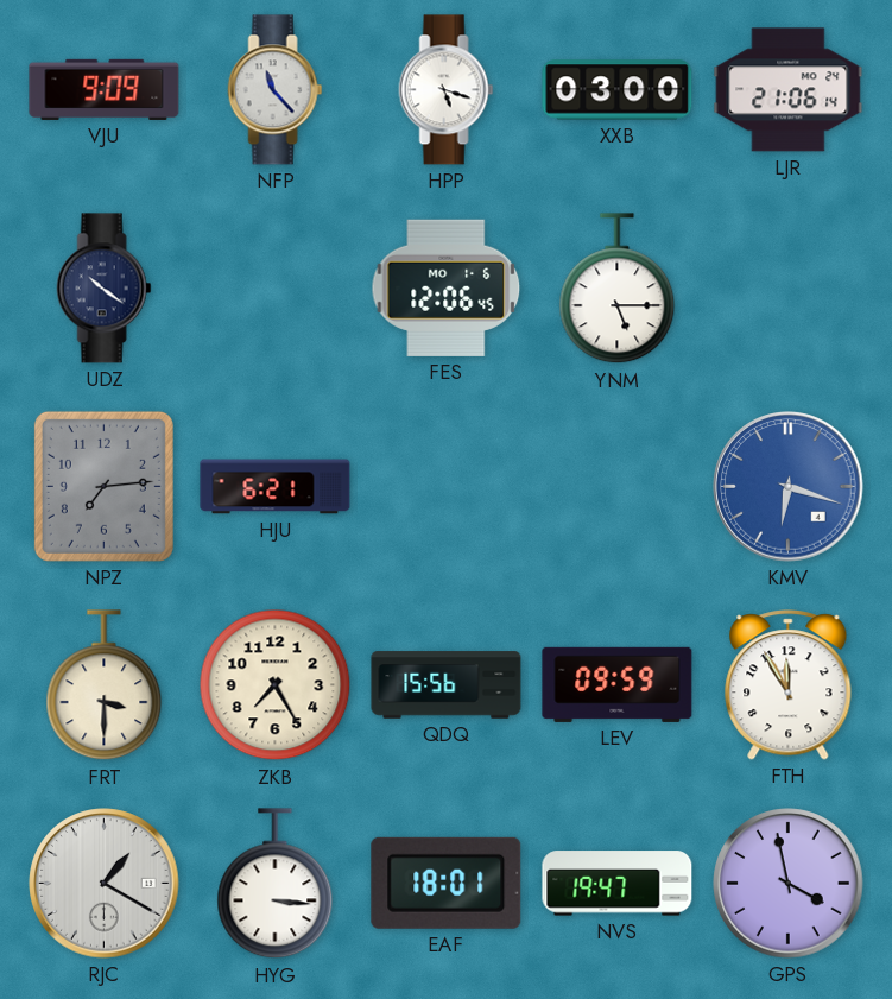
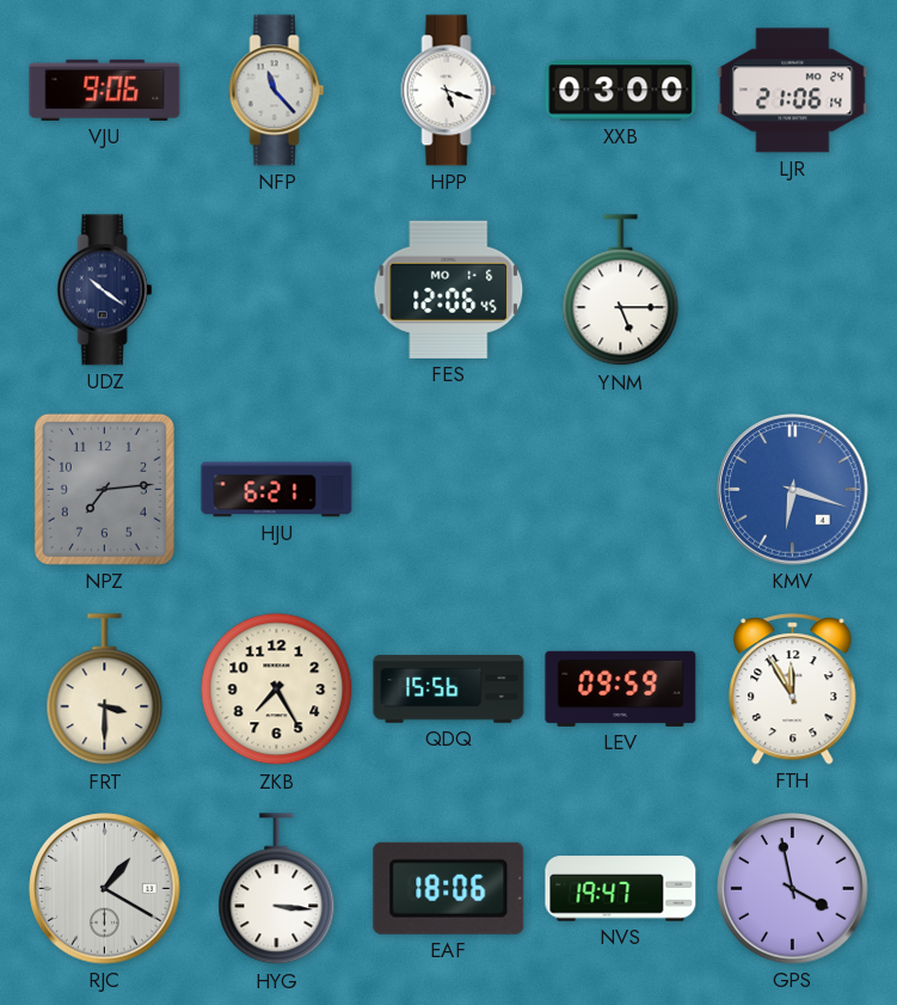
VJU: 9:09 -> 9:06 (105, 90)
EAF: 18:01 -> 18:06 (449, 888)
